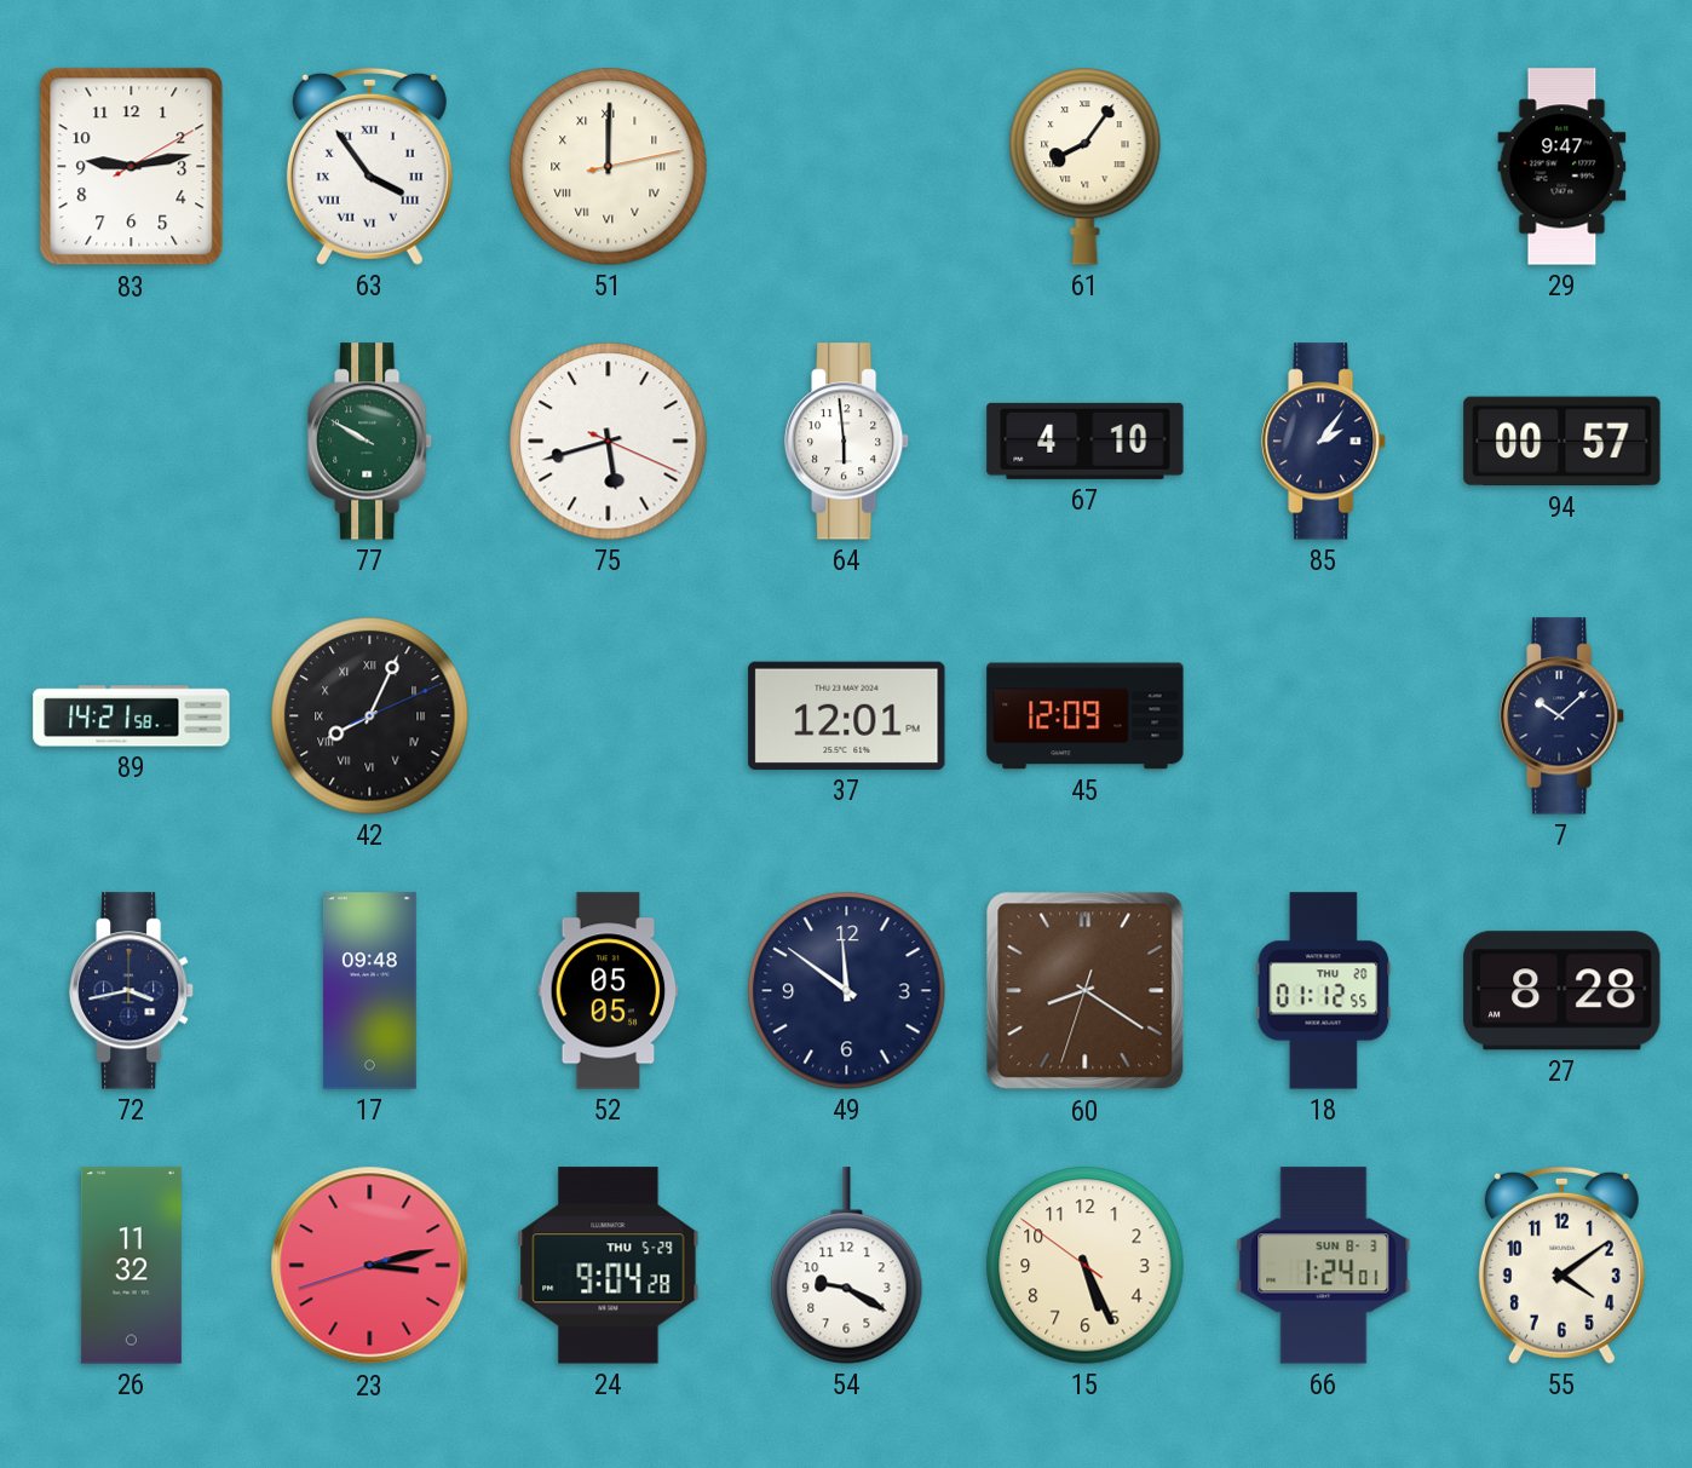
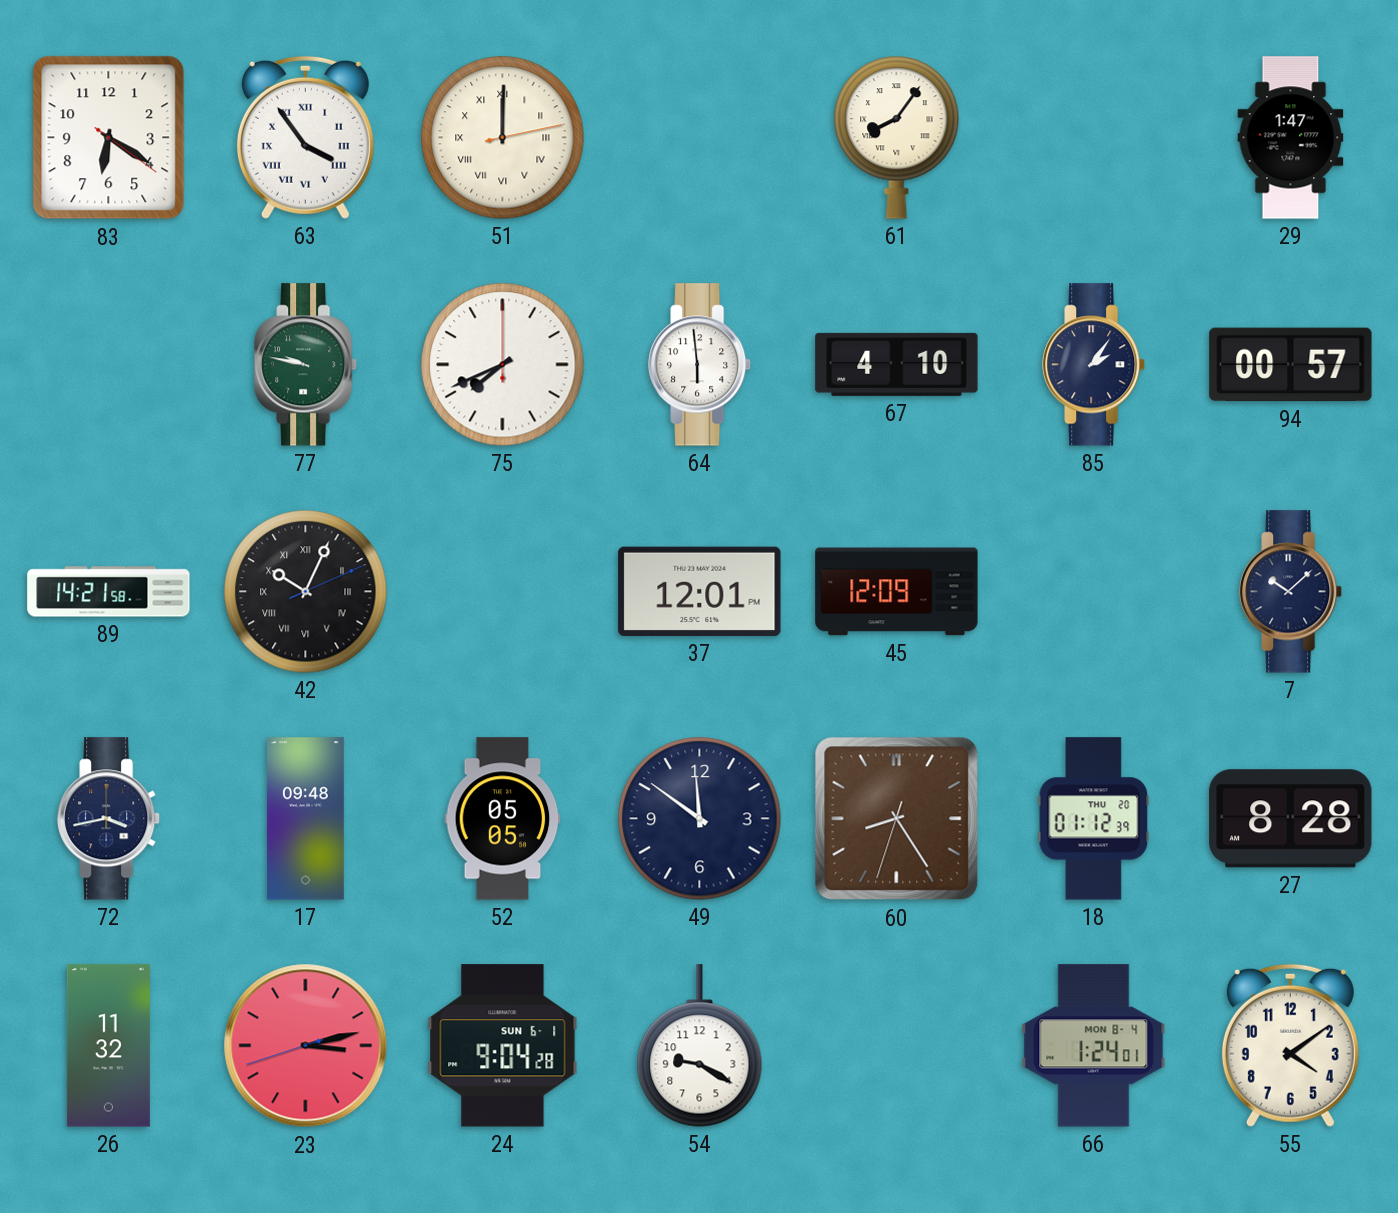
83: 9:13 -> 6:20 (109, 138)
29: 9:47 -> 1:47 (1291, 138)
77: 9:50 -> 9:47 (307, 365)
75: 5:42 -> 7:41 (503, 365)
42: 8:04 -> 10:04 (306, 592)
60: 8:20 -> 8:24 (897, 819)
18: 01:12:55 -> 01:12:39 (1094, 819)
24 date: THU 5-29 -> SUN 6-1 (503, 1046)
15: 5:25 -> none (1086, 1266)
66 date: SUN 8-3 -> MON 8-4 (1094, 1046)
